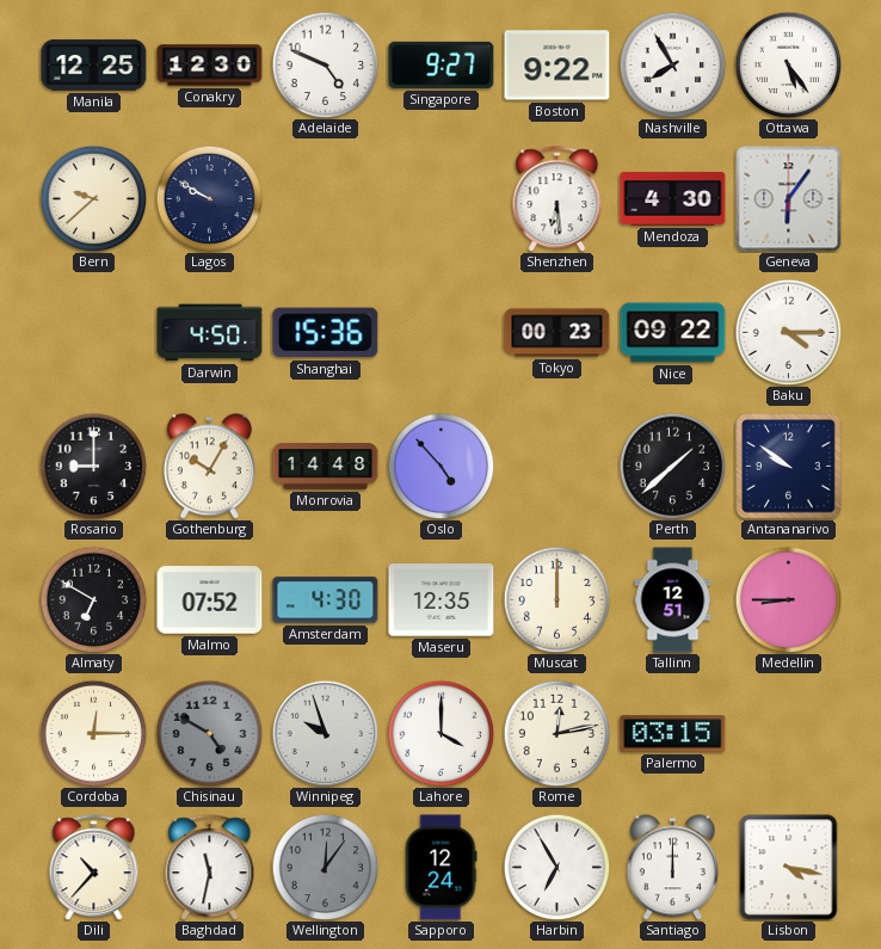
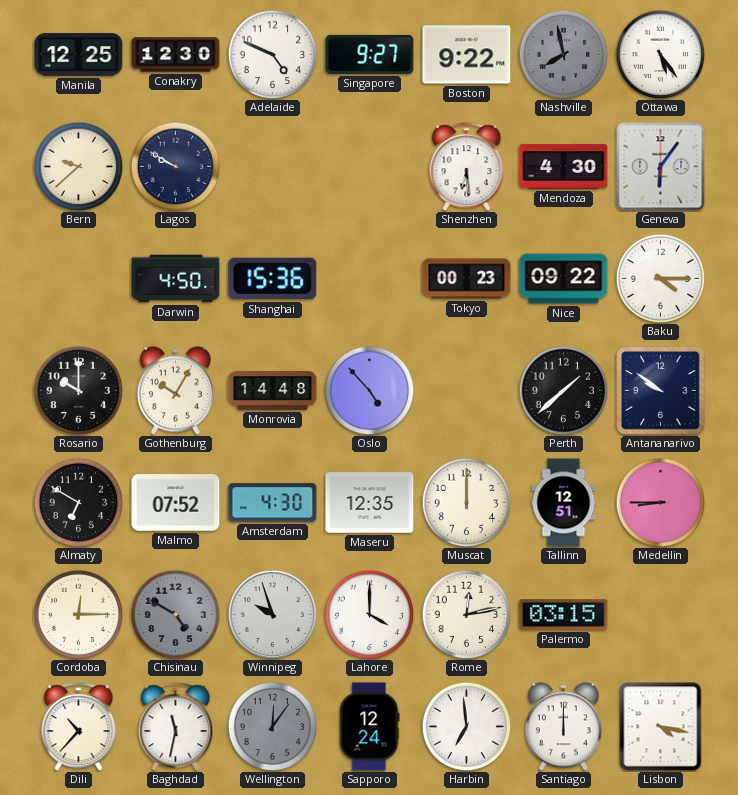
Nashville: 7:55 -> 7:58 (563, 54)
Nashville dial: white -> grey (563, 54)
Rosario: 9:00 -> 10:00 (78, 390)
Harbin: 6:55 -> 6:59 (466, 726)
